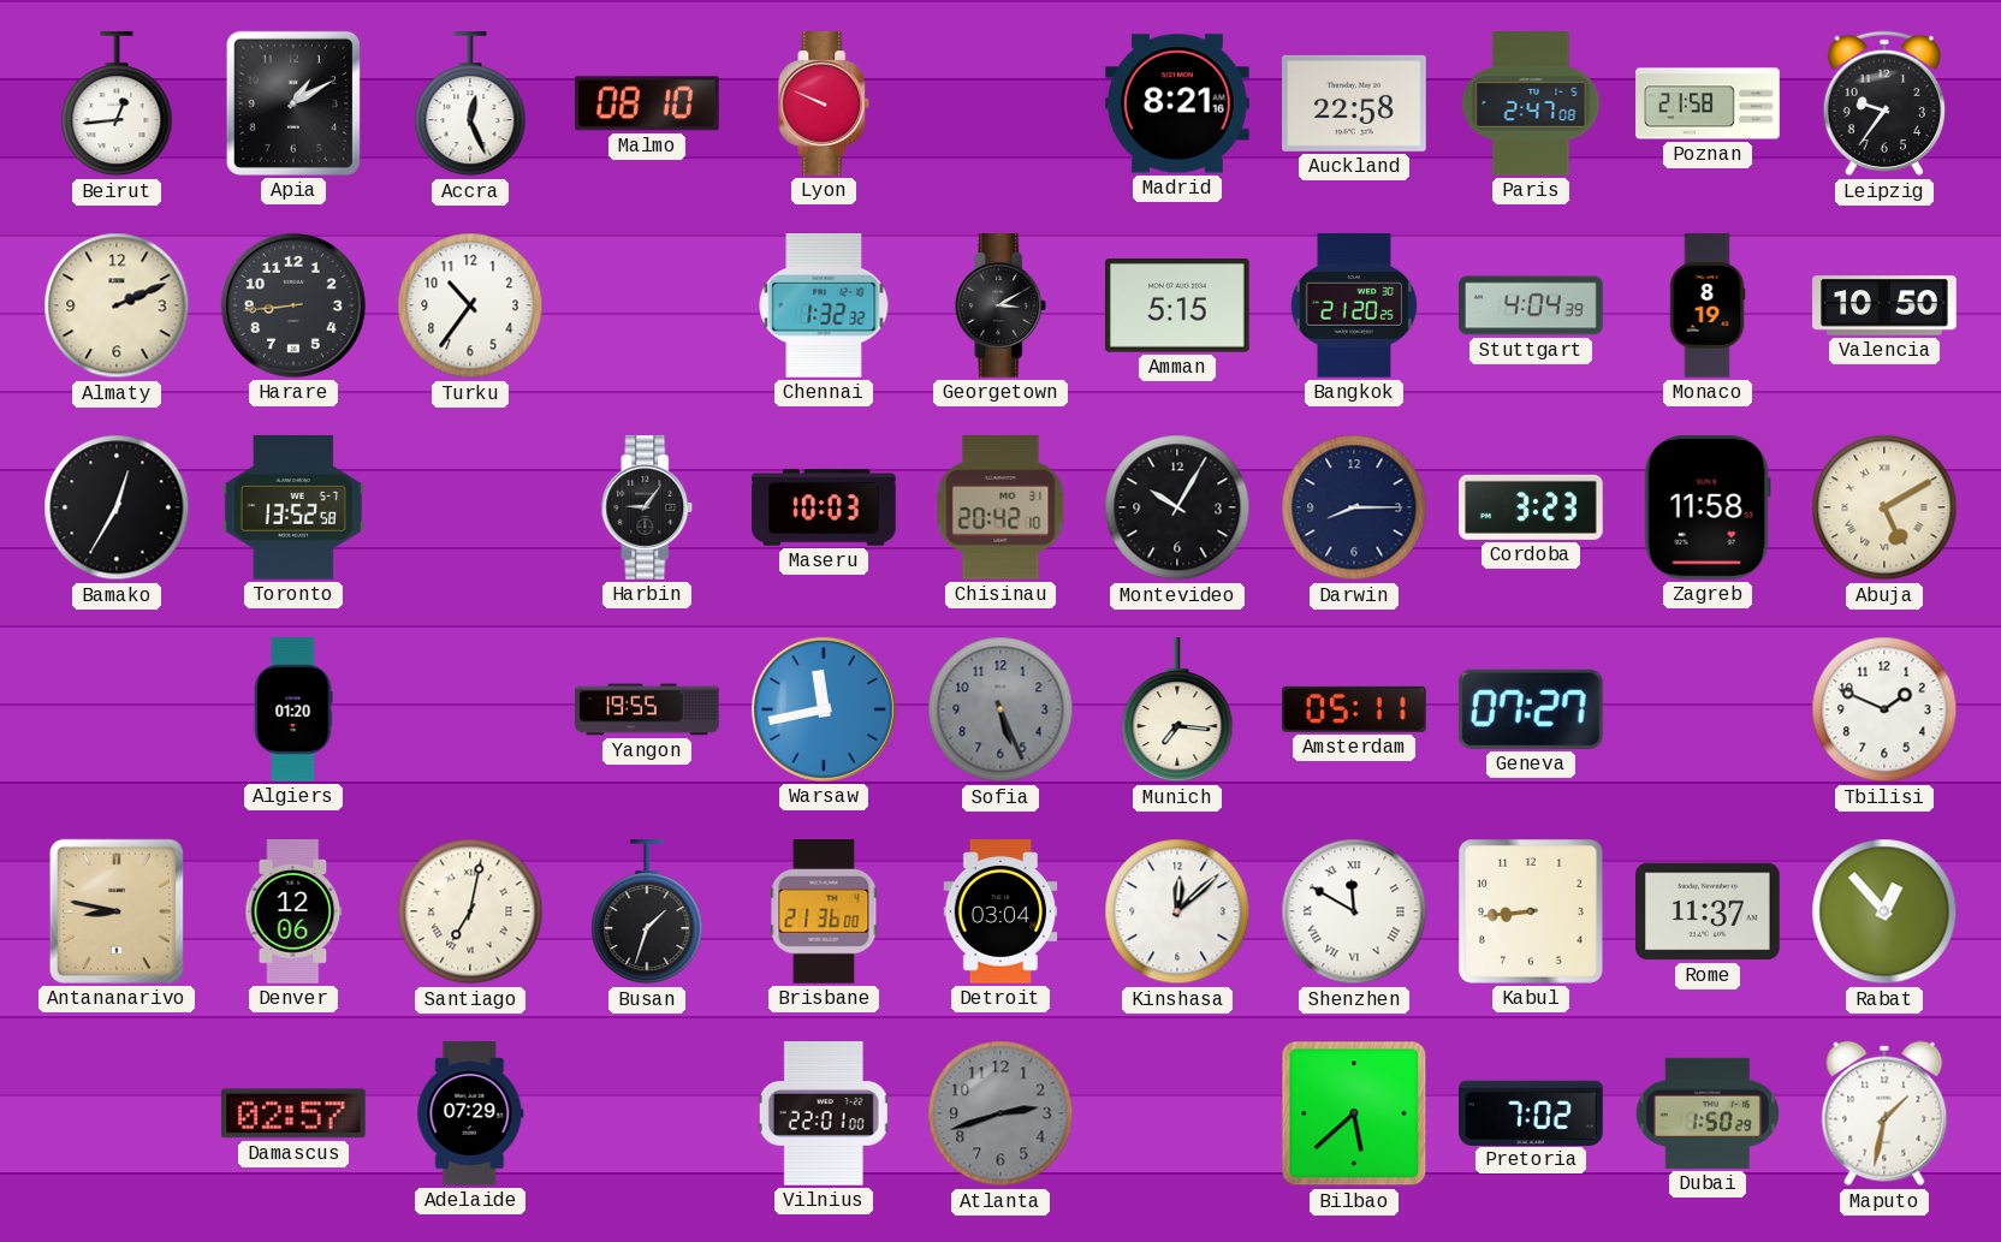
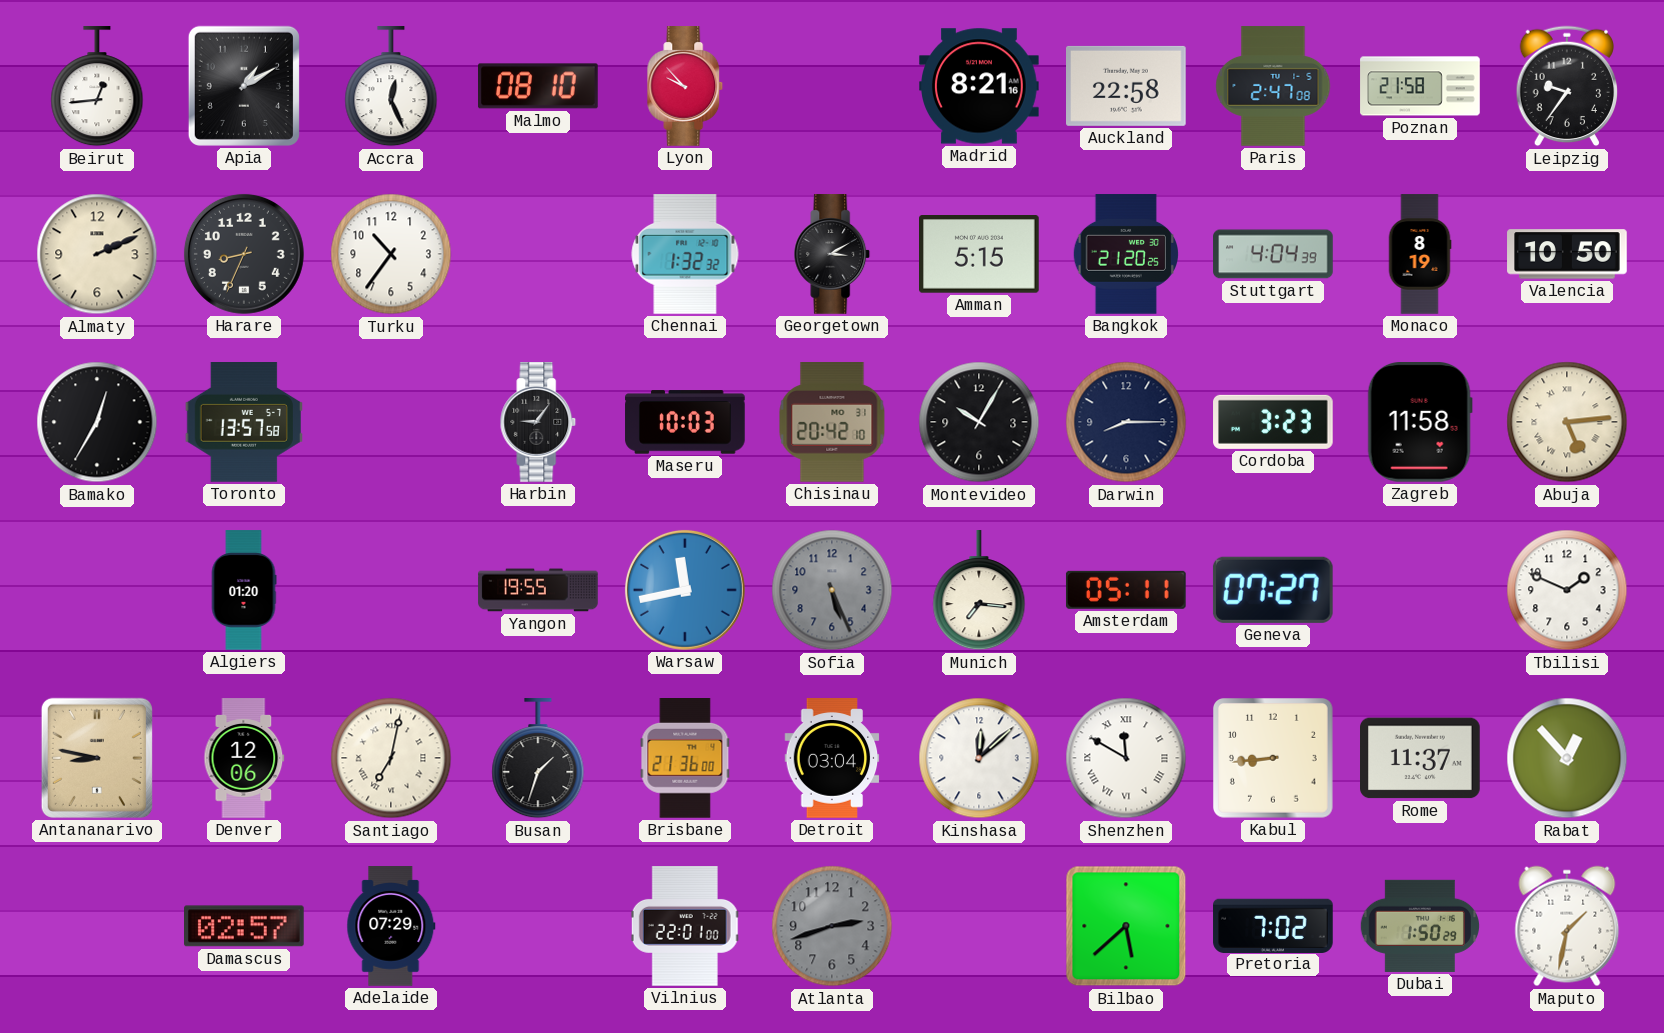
Lyon: 9:49 -> 9:53 (685, 86)
Harare: 8:44 -> 8:34 (244, 254)
Toronto: 13:52 -> 13:57 (244, 423)
Abuja: 5:10 -> 5:14 (1567, 422)
